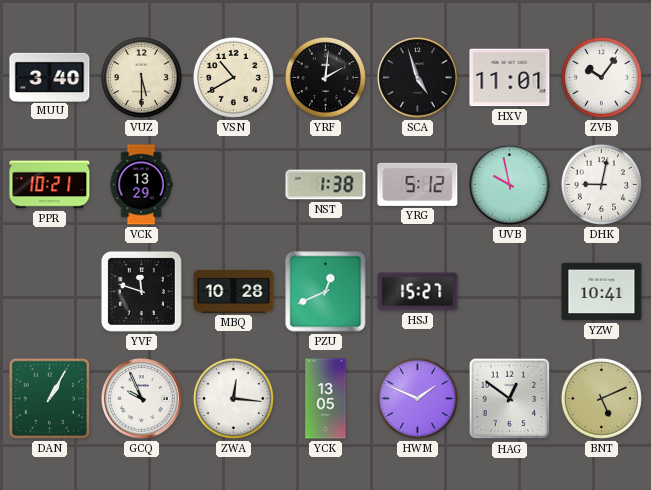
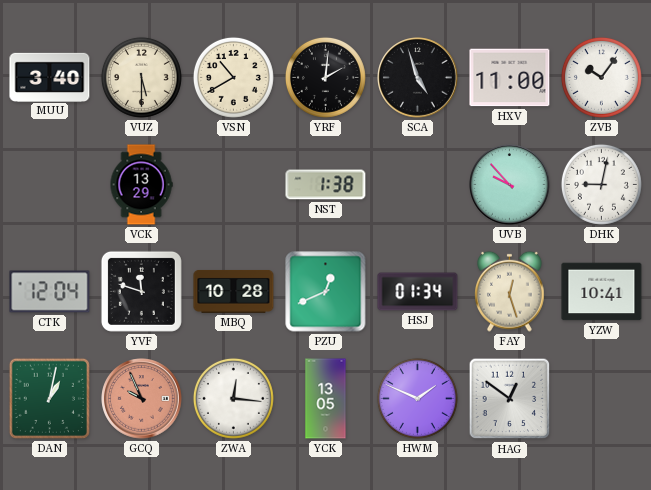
HXV: 11:01 -> 11:00 (510, 78)
PPR: 10:21 -> none (50, 185)
YRG: 5:12 -> none (418, 184)
UVB: 9:58 -> 9:53 (510, 185)
CTK: none -> 12:04 (50, 292)
HSJ: 15:27 -> 01:34 (418, 292)
FAY: none -> 12:27 (510, 291)
DAN: 1:05 -> 1:02 (49, 398)
GCQ dial: white -> salmon (142, 399)
BNT: 5:11 -> none (601, 398)
